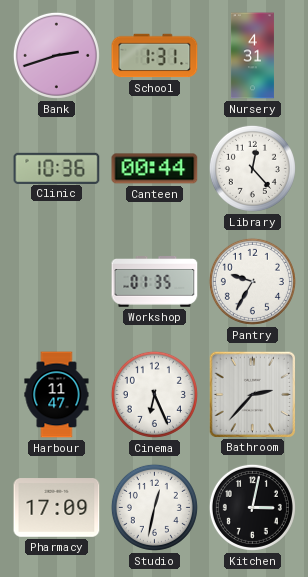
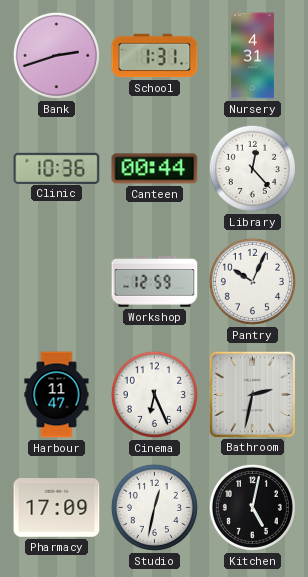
Workshop: 01:35 -> 12:59 (155, 282)
Pantry: 9:35 -> 10:04 (252, 281)
Bathroom: 2:37 -> 2:32 (252, 394)
Kitchen: 3:02 -> 5:02 (252, 507)
